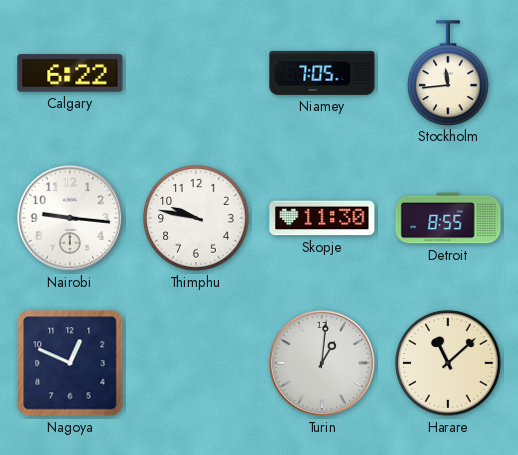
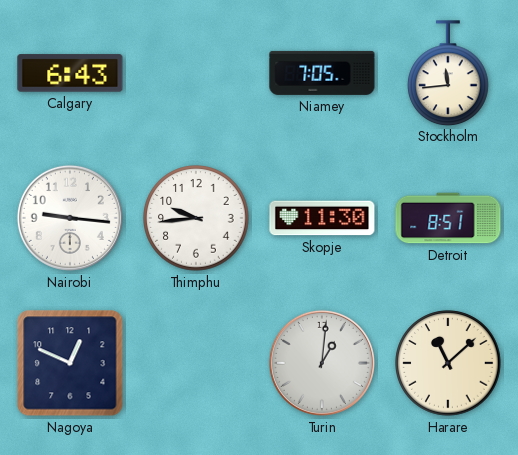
Calgary: 6:22 -> 6:43 (70, 73)
Thimphu: 9:47 -> 9:44 (196, 218)
Detroit: 8:55 -> 8:51 (448, 218)
